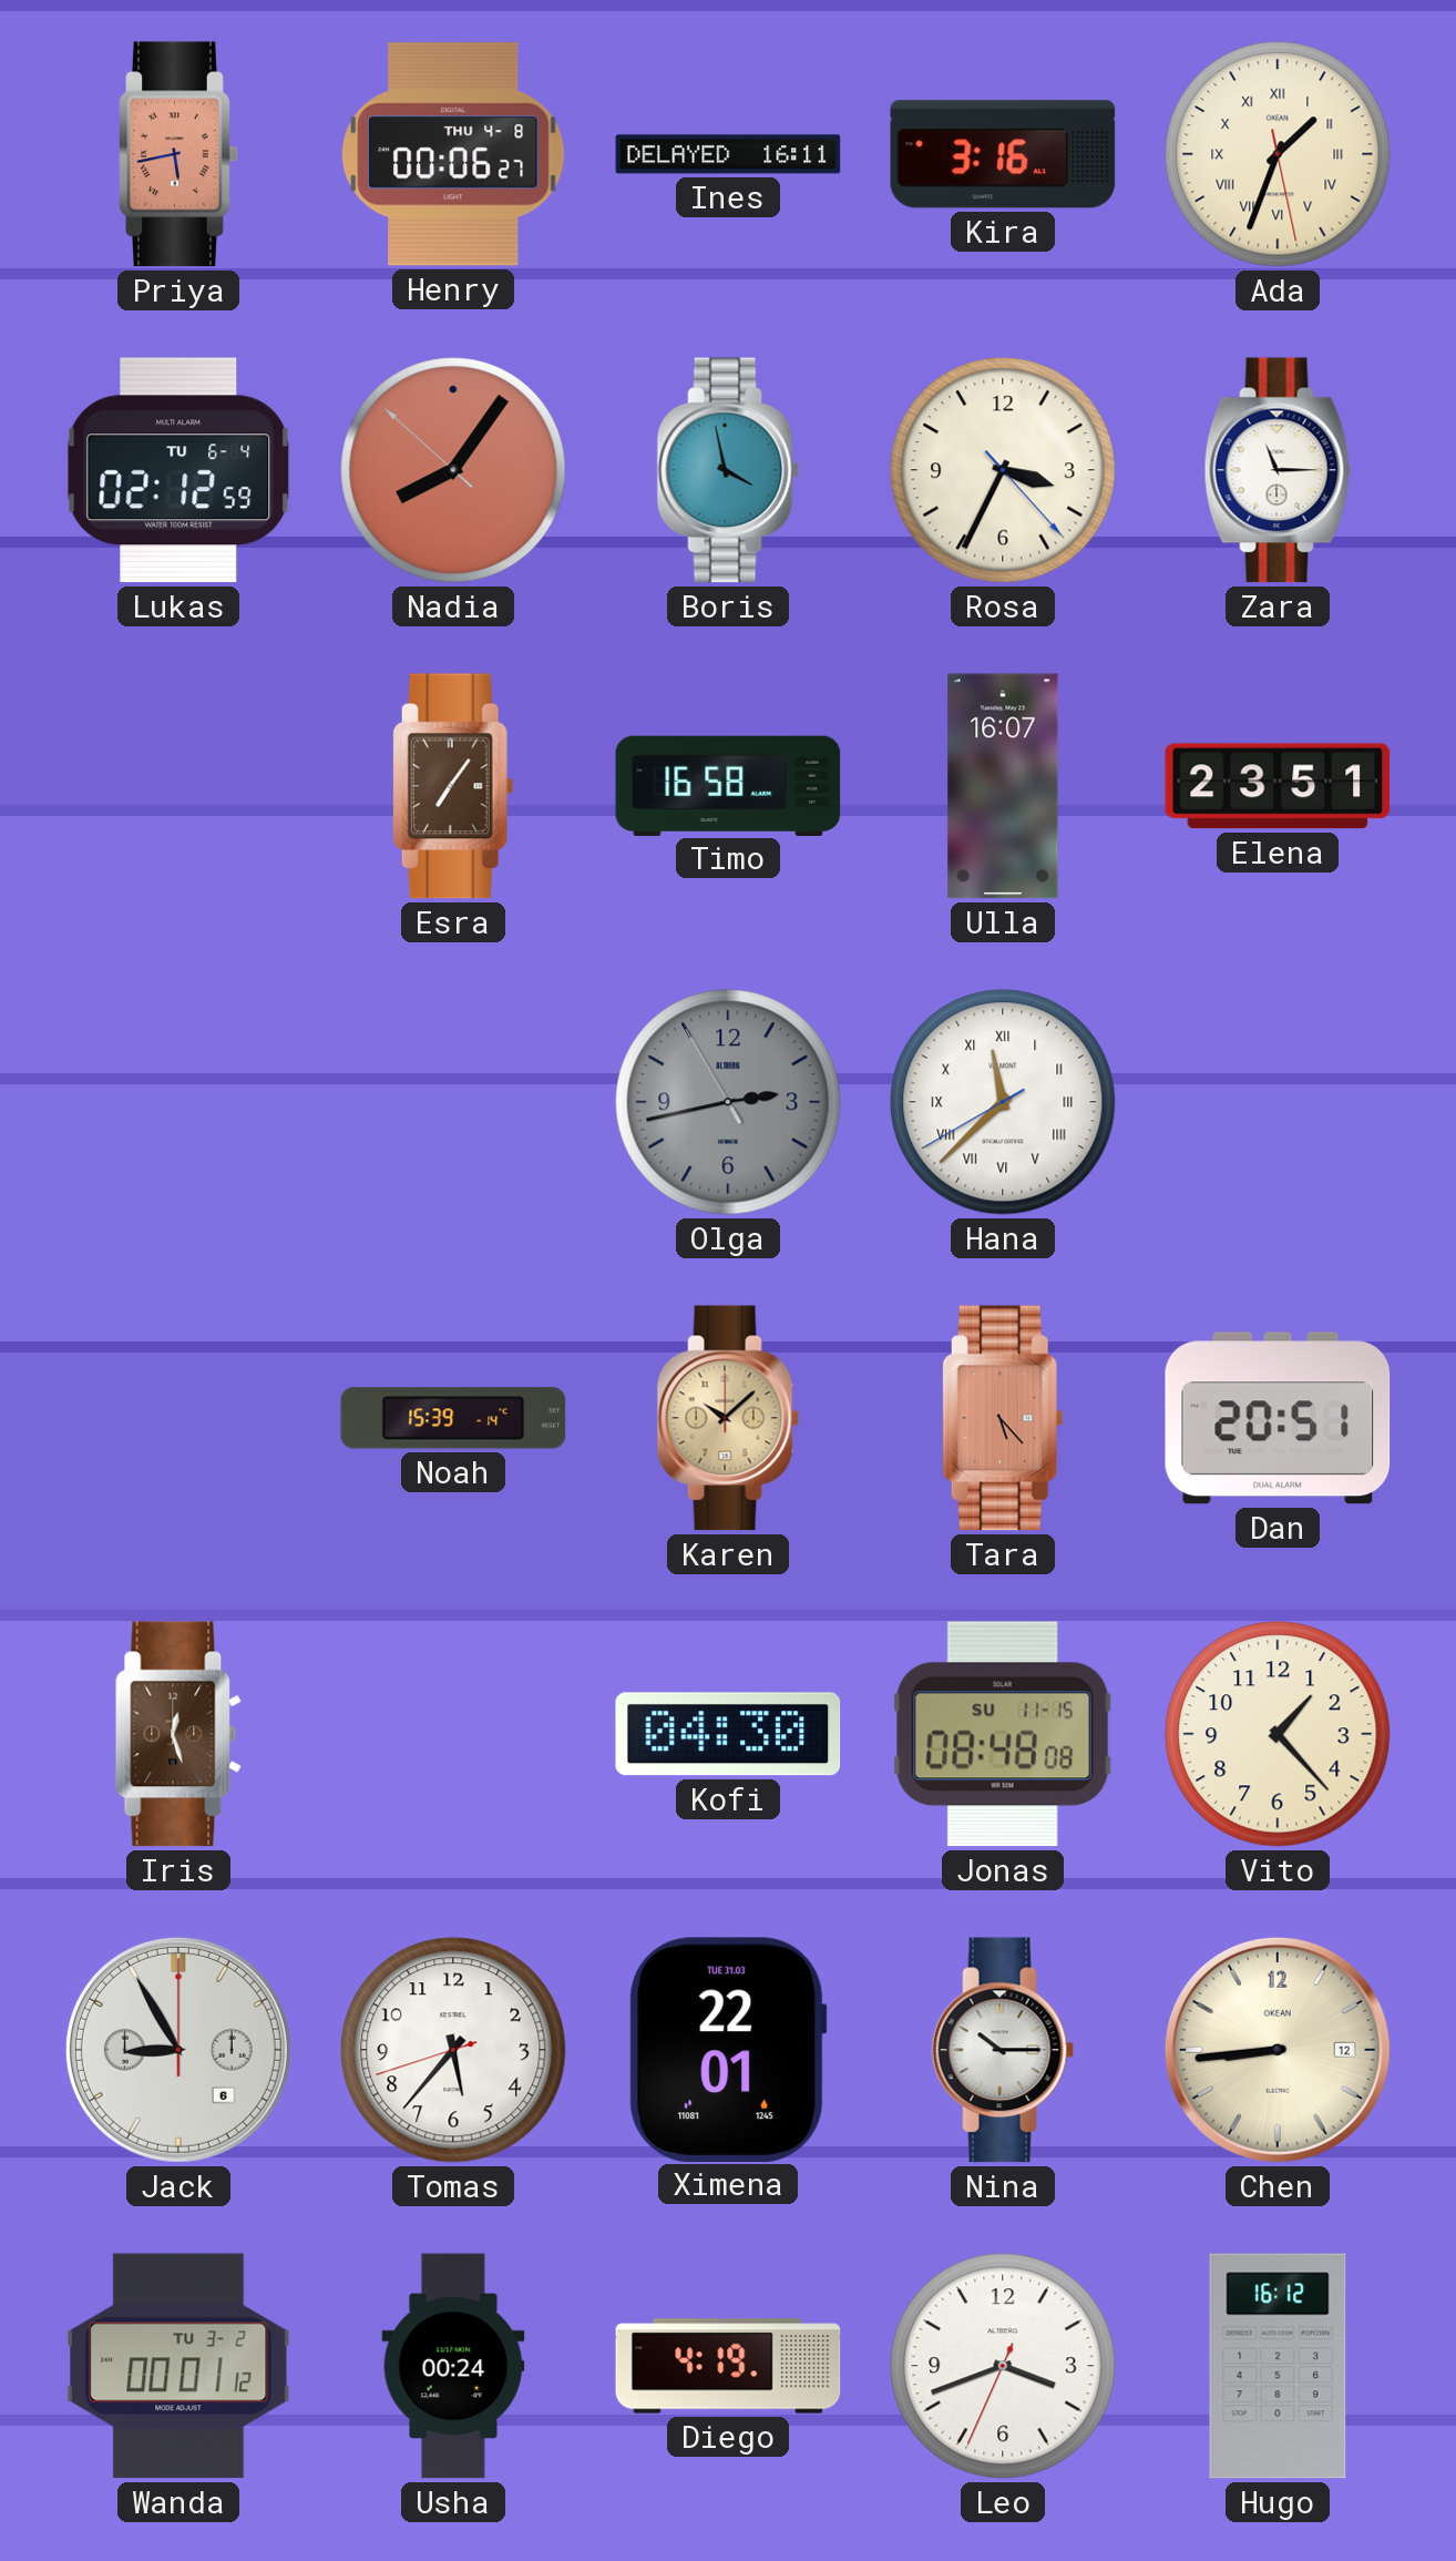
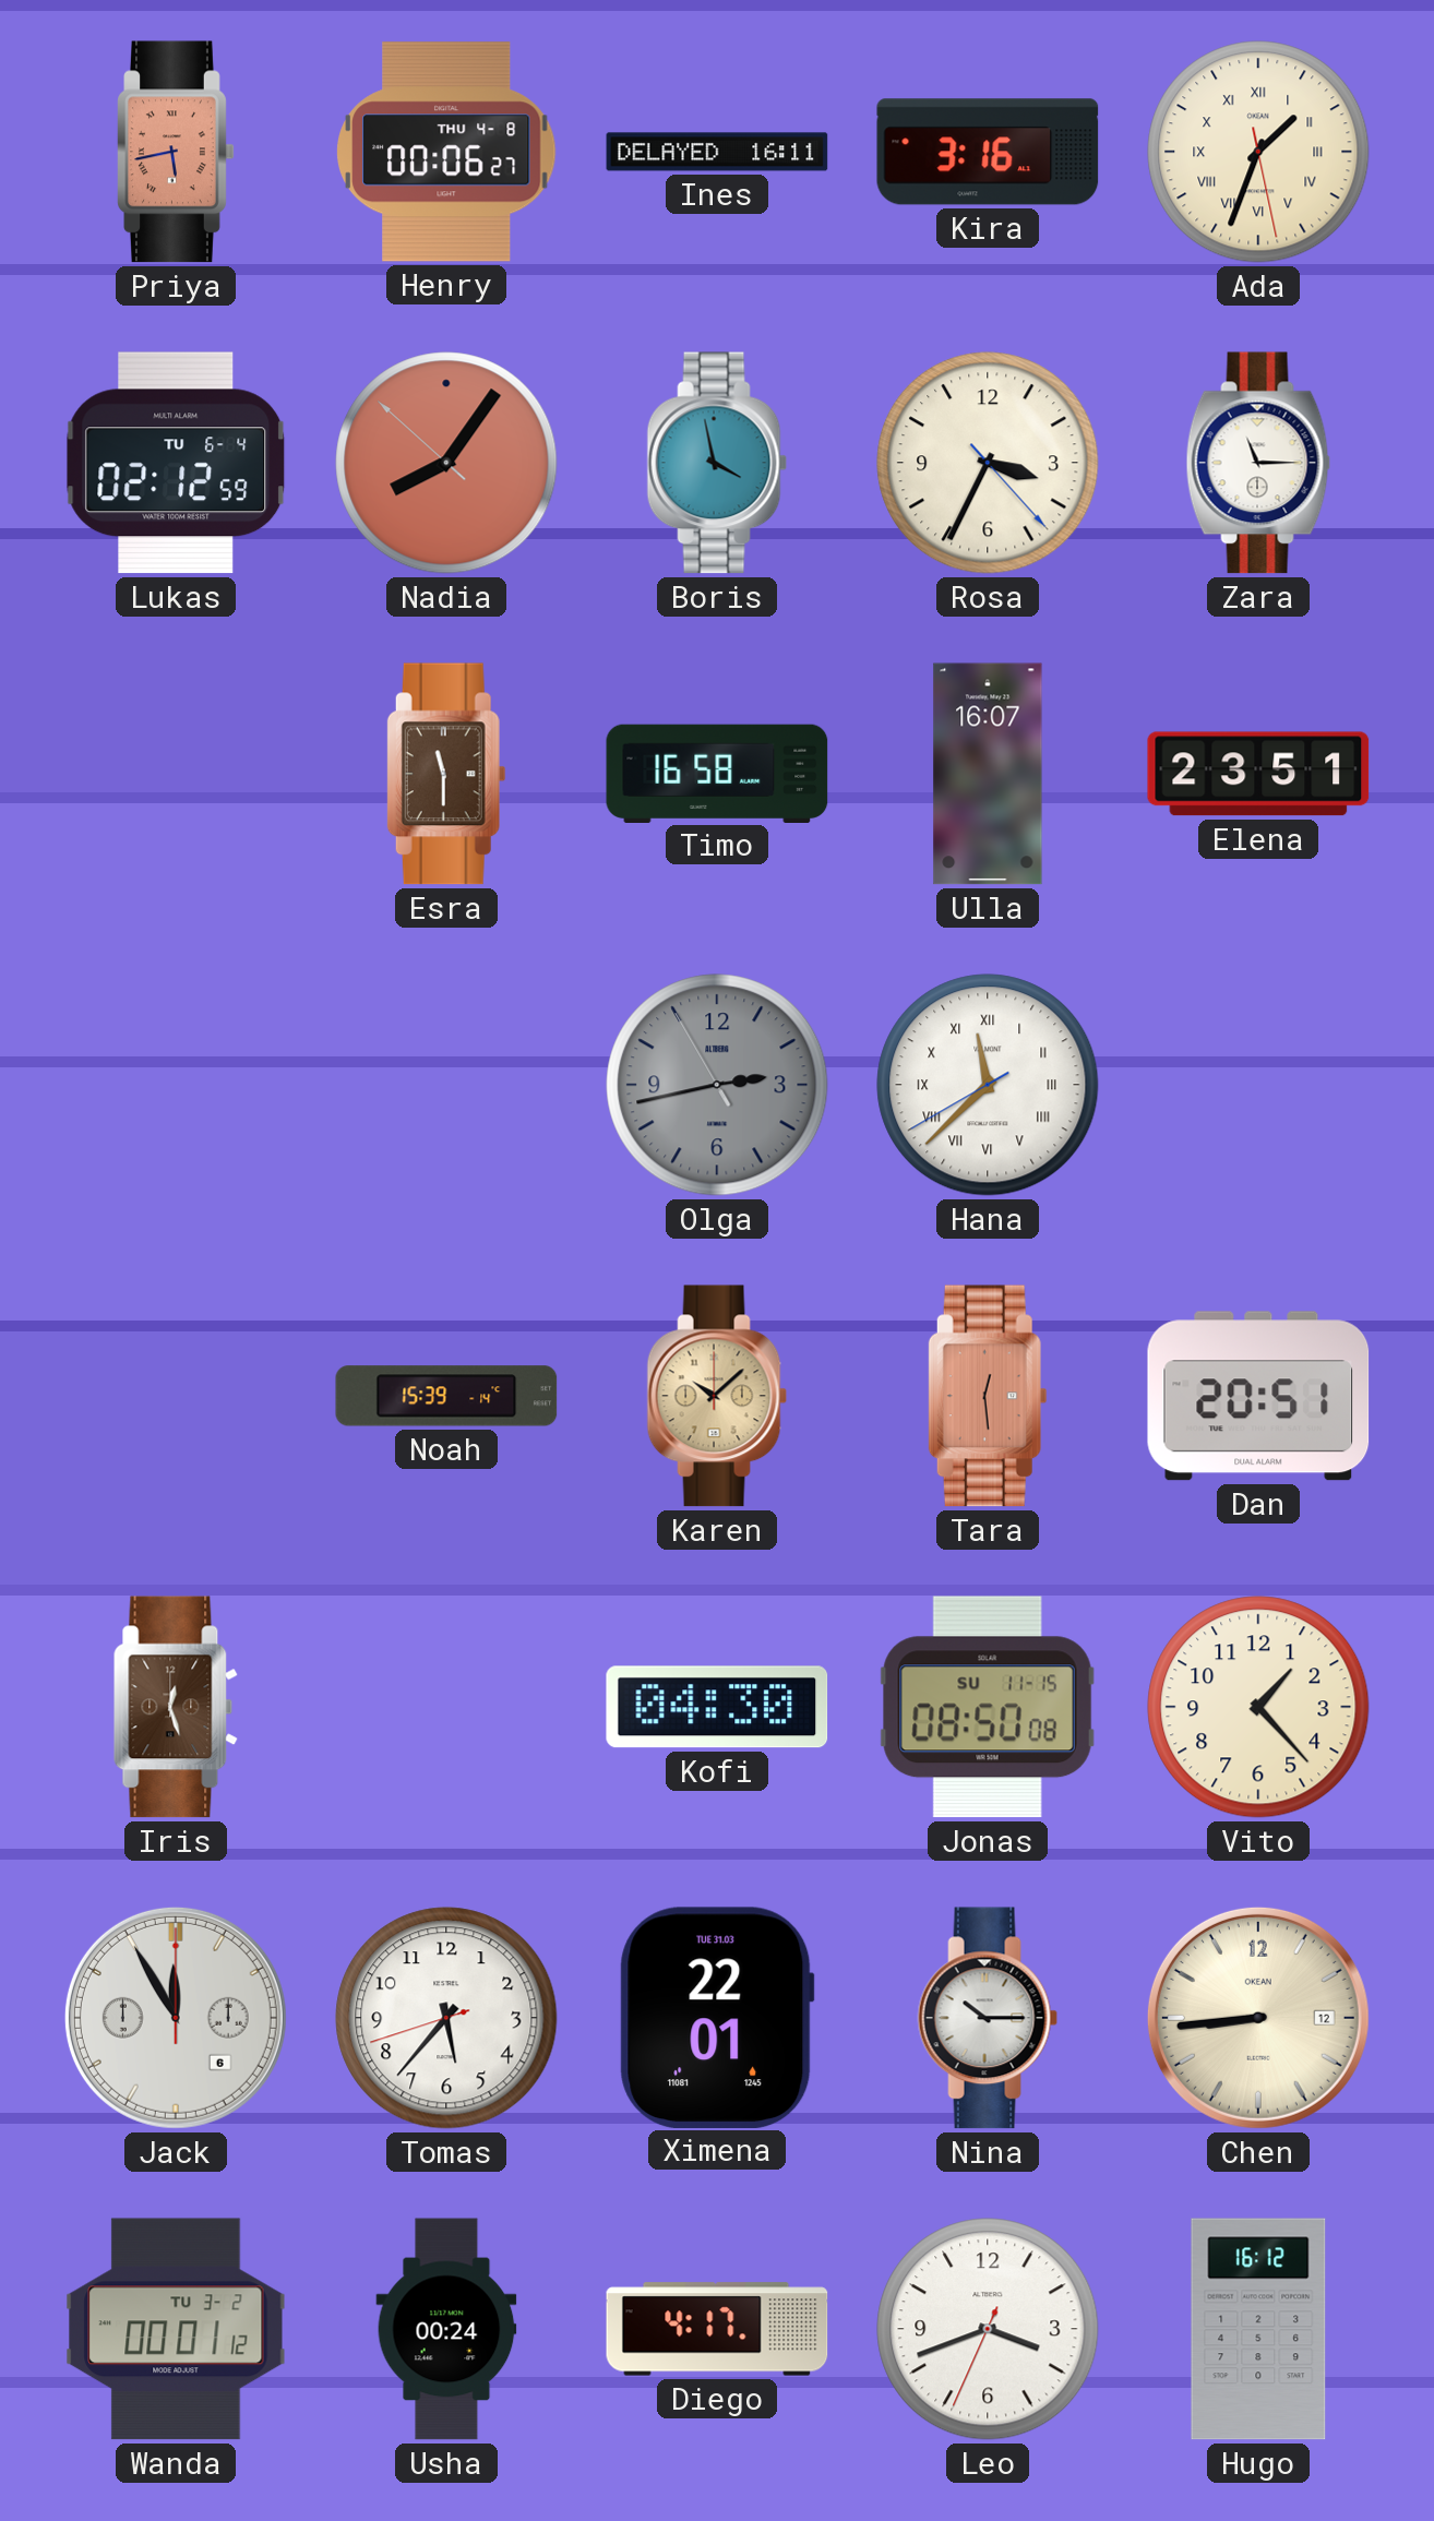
Esra: 7:06 -> 11:30 (446, 774)
Tara: 5:23 -> 12:29 (988, 1396)
Jonas: 08:48 -> 08:50 (988, 1707)
Jack: 8:55 -> 11:55 (176, 2018)
Diego: 4:19 -> 4:17 (717, 2329)
